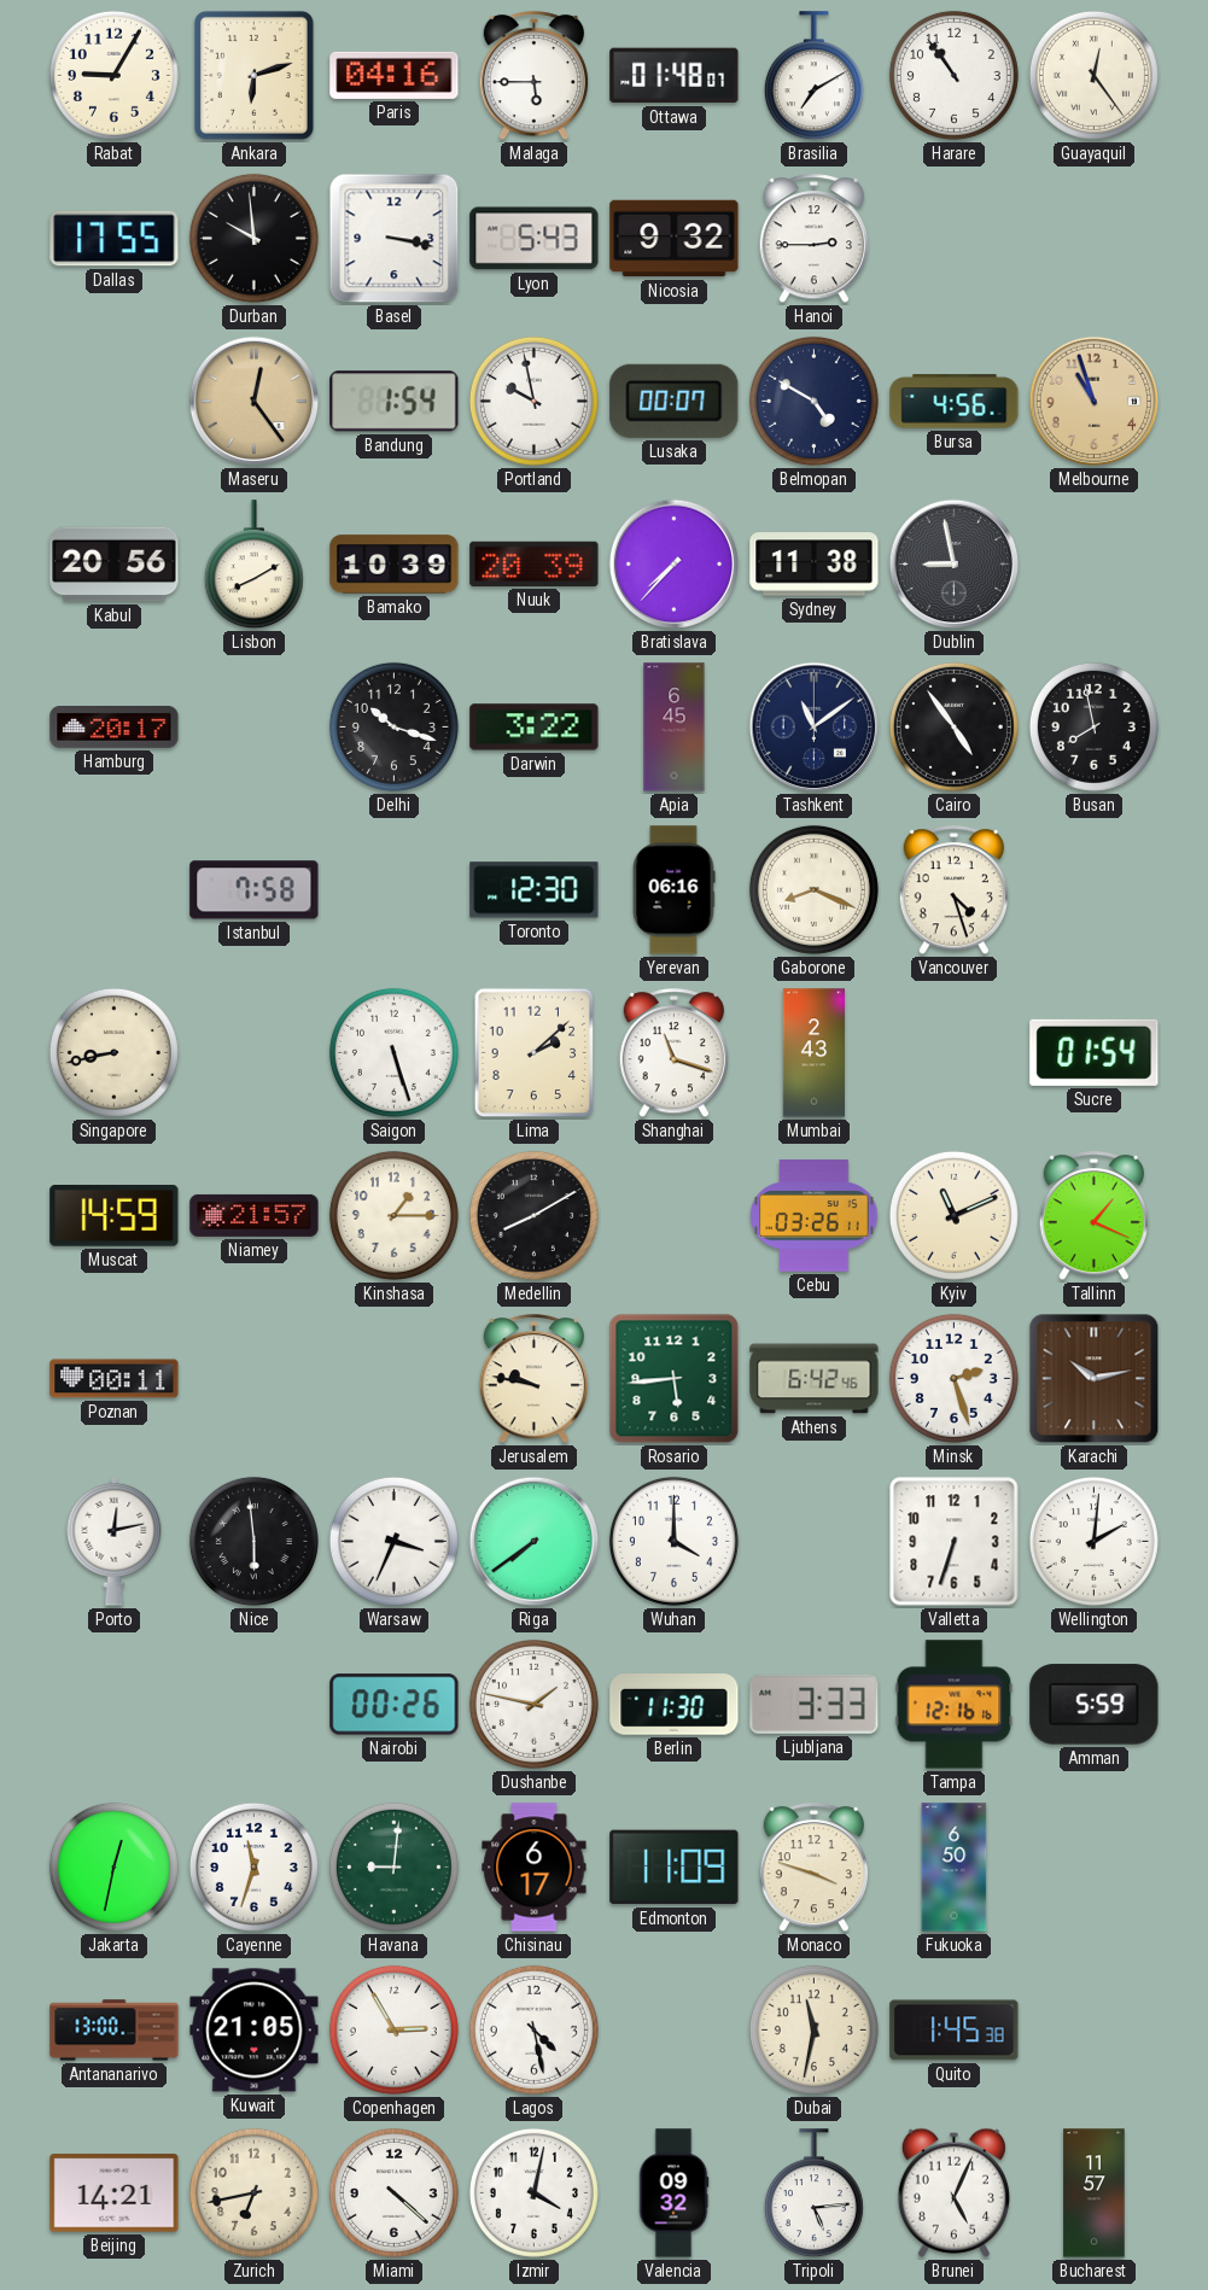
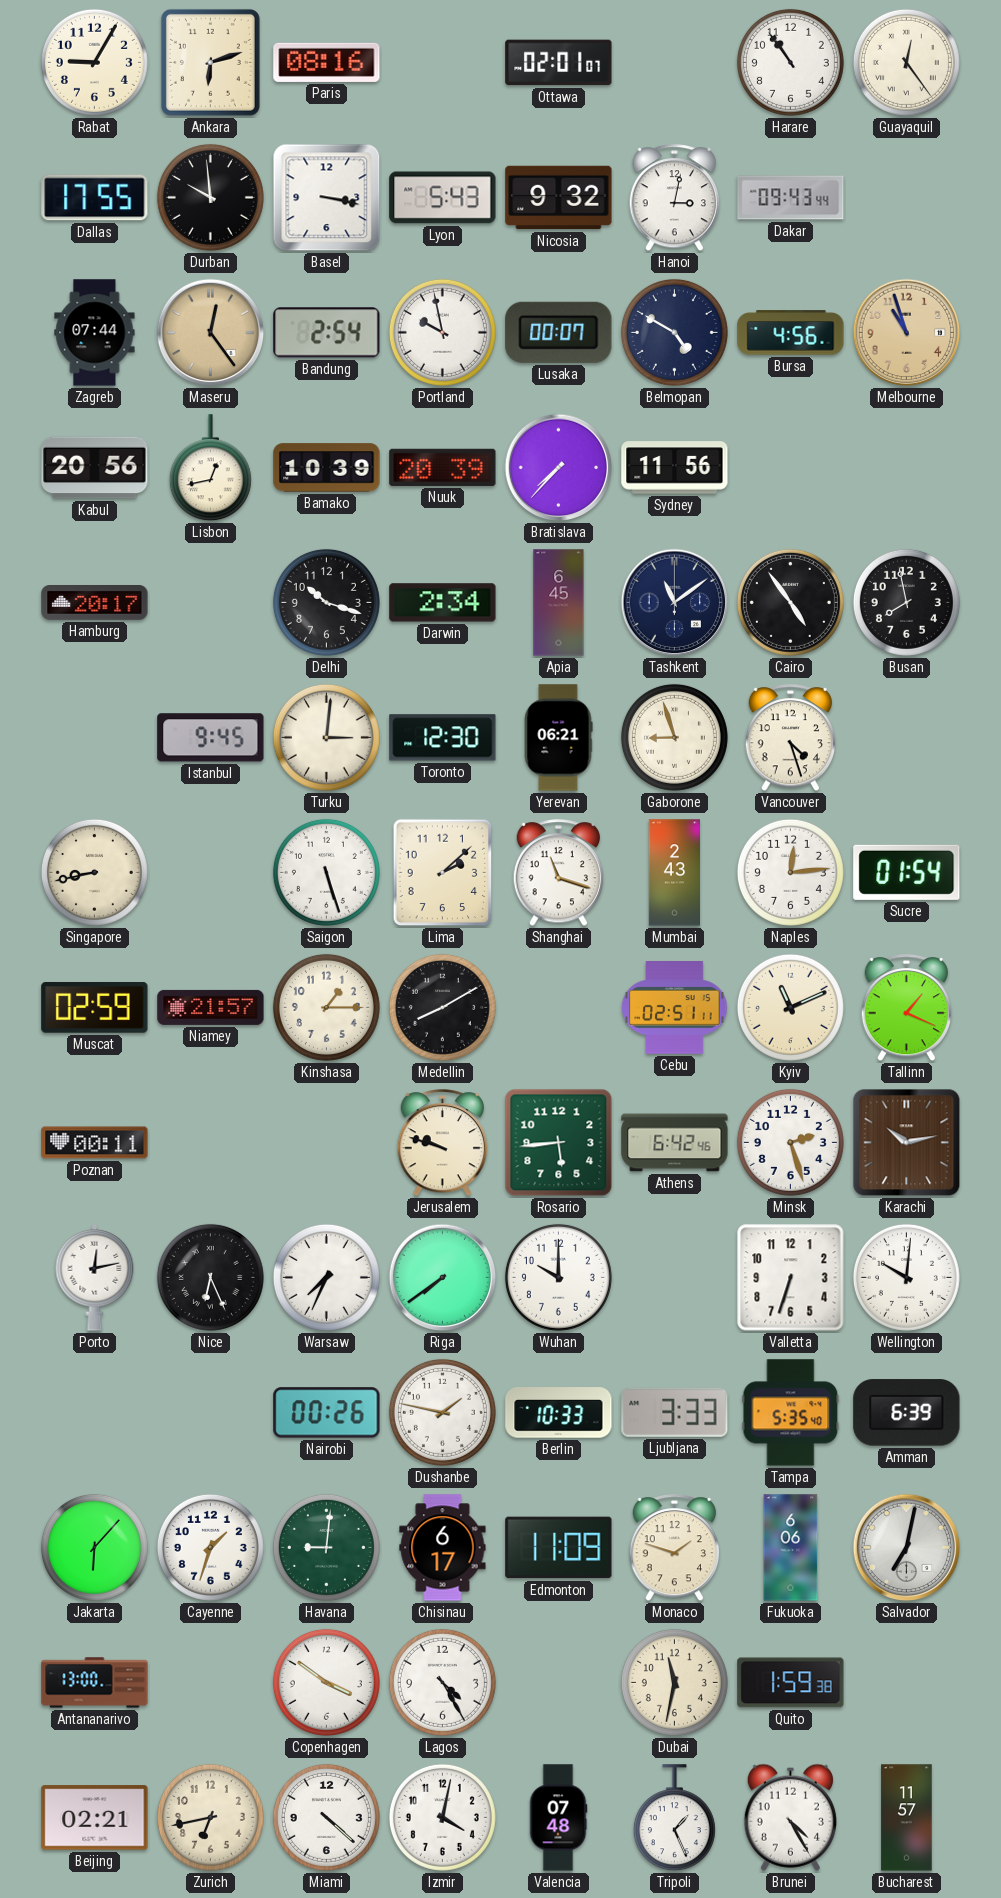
Paris: 04:16 -> 08:16 (327, 62)
Malaga: 5:45 -> none (533, 76)
Ottawa: 01:48 -> 02:01 (559, 63)
Brasilia: 7:10 -> none (813, 76)
Hanoi: 2:45 -> 3:02 (674, 198)
Dakar: none -> 09:43 (791, 198)
Zagreb: none -> 07:44 (95, 333)
Bandung: 1:54 -> 2:54 (327, 333)
Lisbon: 8:10 -> 12:43 (210, 468)
Sydney: 11:38 -> 11:56 (675, 468)
Dublin: 8:58 -> none (955, 565)
Darwin: 3:22 -> 2:34 (443, 603)
Istanbul: 7:58 -> 9:45 (211, 738)
Turku: none -> 3:01 (326, 737)
Yerevan: 06:16 -> 06:21 (558, 738)
Gaborone: 8:19 -> 8:57 (674, 737)
Naples: none -> 12:14 (790, 872)
Muscat: 14:59 -> 02:59 (95, 1008)
Cebu: 03:26 -> 02:51 (675, 1008)
Jerusalem: 9:47 -> 9:48 (442, 1143)
Nice: 5:59 -> 6:26 (210, 1277)
Warsaw: 3:34 -> 7:34 (326, 1277)
Wuhan: 4:00 -> 10:00 (558, 1277)
Wellington: 2:01 -> 10:01 (906, 1277)
Berlin: 11:30 -> 10:33 (559, 1413)
Tampa: 12:16 -> 5:35 (791, 1413)
Amman: 5:59 -> 6:39 (907, 1413)
Jakarta: 12:32 -> 6:07 (94, 1547)
Cayenne: 11:33 -> 1:33 (210, 1547)
Monaco: 3:48 -> 1:48 (674, 1548)
Fukuoka: 6:50 -> 6:06 (791, 1548)
Salvador: none -> 7:02 (907, 1548)
Kuwait: 21:05 -> none (255, 2031)
Copenhagen: 2:55 -> 3:51 (326, 1682)
Lagos: 4:28 -> 4:25 (442, 1682)
Quito: 1:45 -> 1:59 (791, 1683)
Beijing: 14:21 -> 02:21 (95, 1818)
Valencia: 09:32 -> 07:48 (558, 1818)
Tripoli: 5:14 -> 1:26 (674, 1818)
Brunei: 5:04 -> 4:25 (790, 1817)
